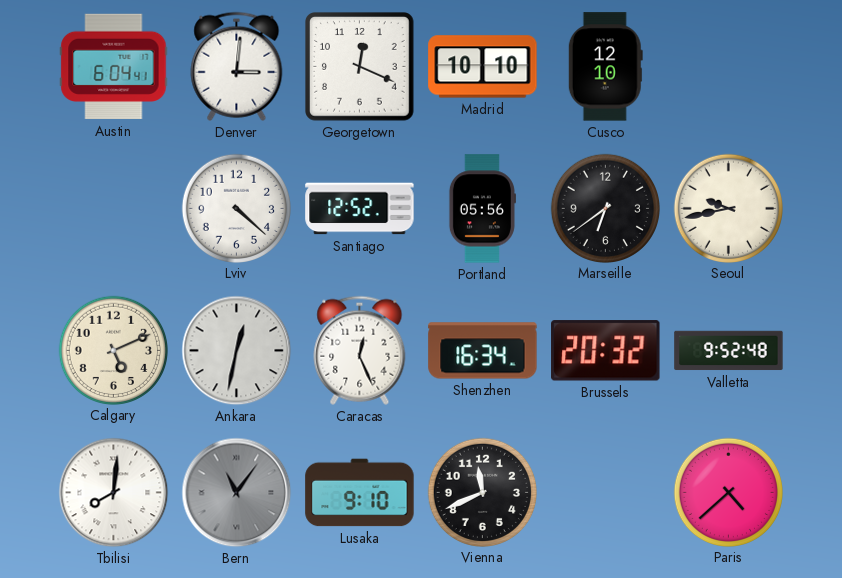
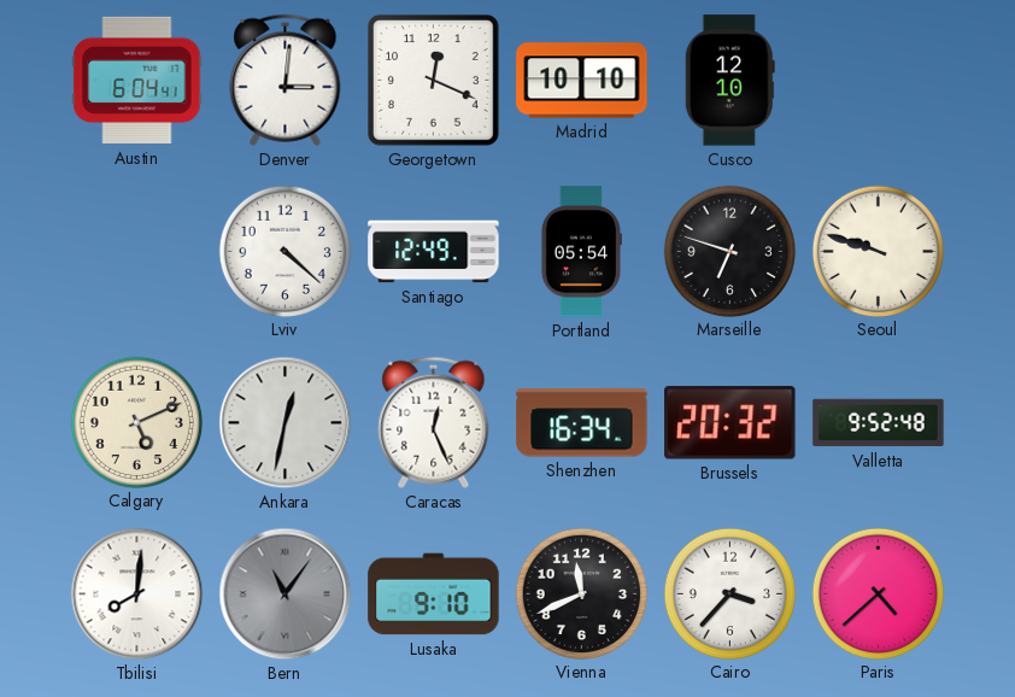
Santiago: 12:52 -> 12:49 (434, 252)
Portland: 05:56 -> 05:54 (581, 252)
Marseille: 6:39 -> 6:48 (729, 251)
Seoul: 9:43 -> 9:48 (878, 251)
Cairo: none -> 3:37 (729, 593)
